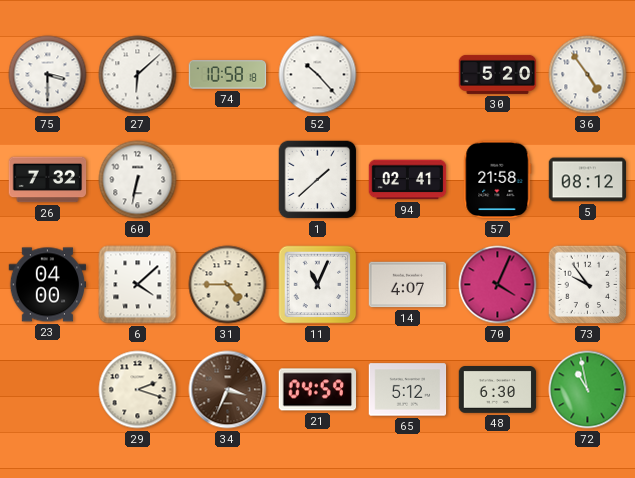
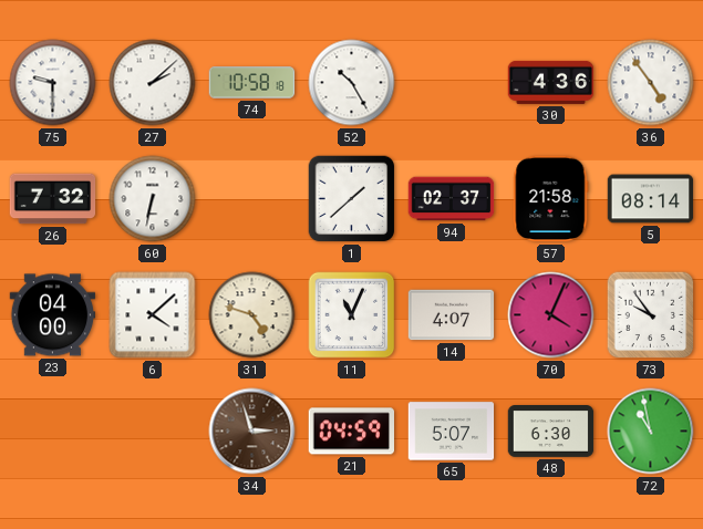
75: 3:30 -> 9:30 (53, 83)
27: 6:08 -> 2:08 (153, 83)
52: 10:23 -> 10:25 (352, 83)
30: 5:20 -> 4:36 (551, 82)
94: 02:41 -> 02:37 (452, 199)
5: 08:12 -> 08:14 (651, 199)
31: 4:45 -> 4:48 (252, 315)
29: 2:18 -> none (138, 390)
34: 3:34 -> 2:57 (252, 432)
65: 5:12 -> 5:07 (452, 432)
